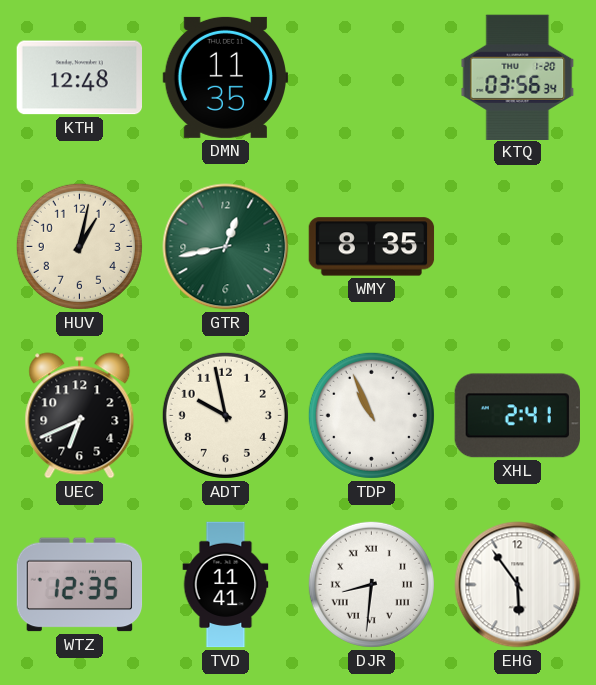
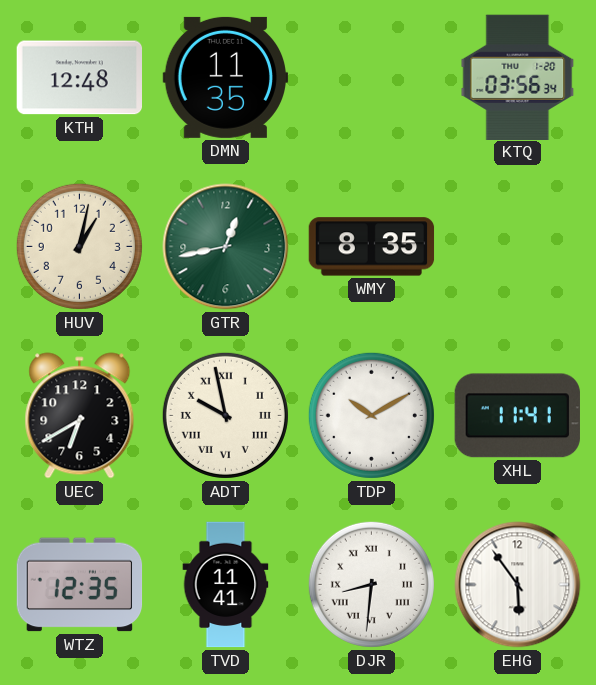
UEC: 6:41 -> 6:40 (80, 416)
ADT numerals: Arabic -> Roman (225, 415)
TDP: 10:56 -> 10:10 (371, 415)
XHL: 2:41 -> 11:41 (517, 416)
